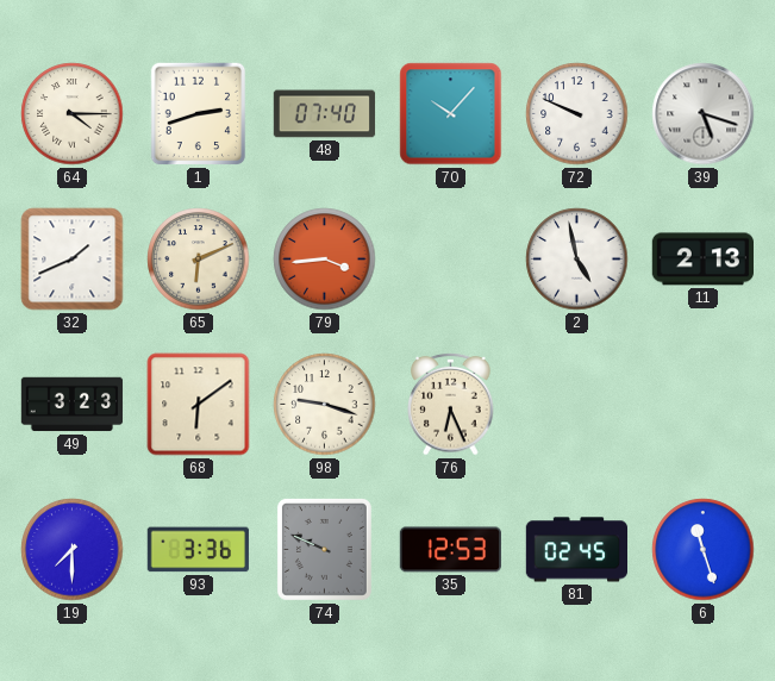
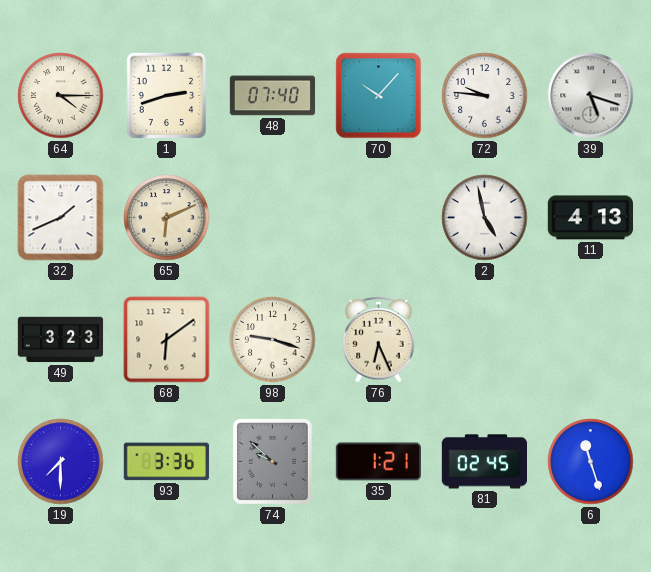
72: 9:49 -> 9:46 (485, 96)
79: 3:44 -> none (325, 260)
11: 2:13 -> 4:13 (590, 218)
74: 9:49 -> 9:52 (272, 461)
35: 12:53 -> 1:21 (378, 462)
